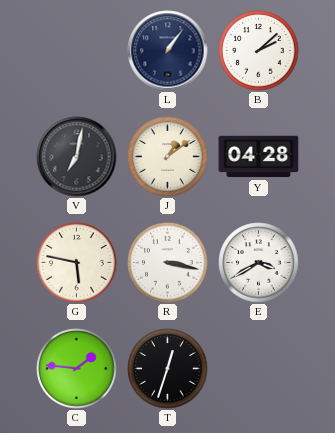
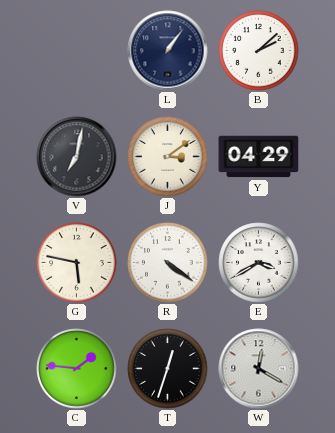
J: 1:09 -> 3:09 (168, 157)
Y: 04:28 -> 04:29 (259, 157)
R: 3:17 -> 4:21 (168, 263)
W: none -> 12:20 (259, 369)
